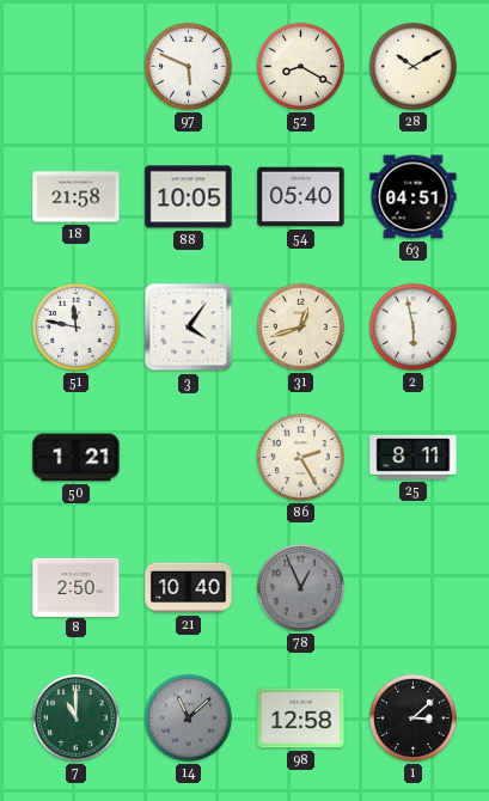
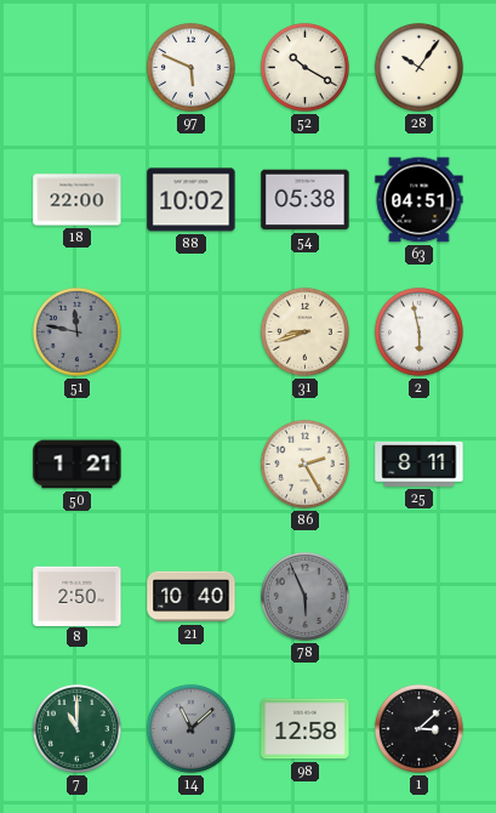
52: 8:20 -> 10:20 (304, 67)
28: 10:10 -> 10:06 (418, 67)
18: 21:58 -> 22:00 (78, 200)
88: 10:05 -> 10:02 (192, 200)
54: 05:40 -> 05:38 (306, 200)
51 dial: white -> grey (76, 331)
3: 4:06 -> none (189, 328)
31: 12:42 -> 8:42 (304, 331)
78: 12:56 -> 5:56 (304, 596)
